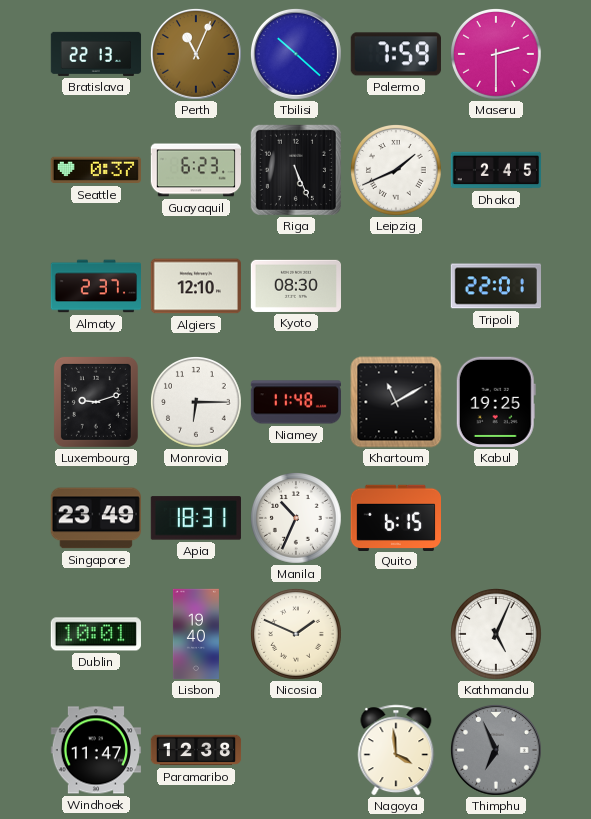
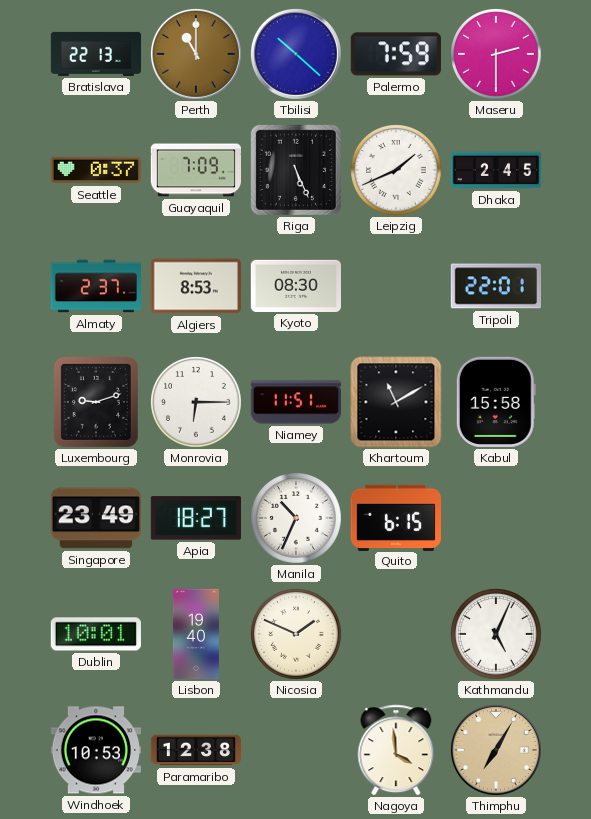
Perth: 11:04 -> 11:00 (196, 54)
Guayaquil: 6:23 -> 7:09 (195, 170)
Algiers: 12:10 -> 8:53 (195, 286)
Niamey: 11:48 -> 11:51 (295, 402)
Kabul: 19:25 -> 15:58 (496, 402)
Apia: 18:31 -> 18:27 (196, 518)
Windhoek: 11:47 -> 10:53 (95, 750)
Thimphu: 6:56 -> 7:05 (496, 750)
Thimphu dial: grey -> champagne (496, 750)
